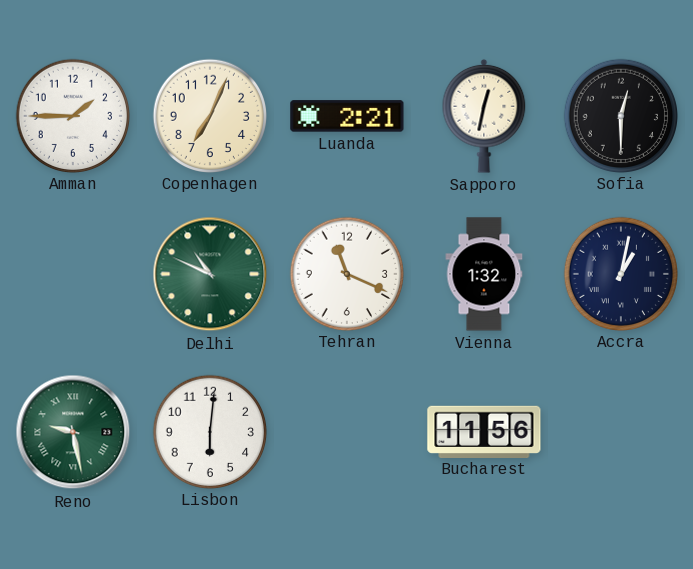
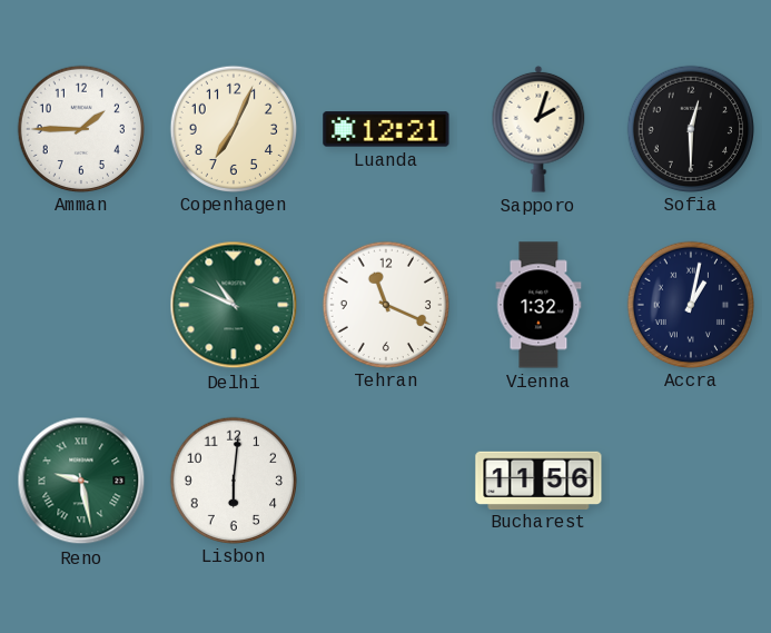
Luanda: 2:21 -> 12:21 (386, 129)
Sapporo: 12:32 -> 2:03 (538, 129)
